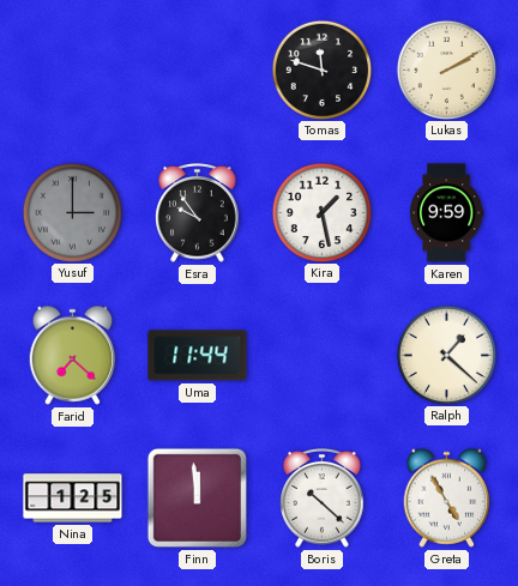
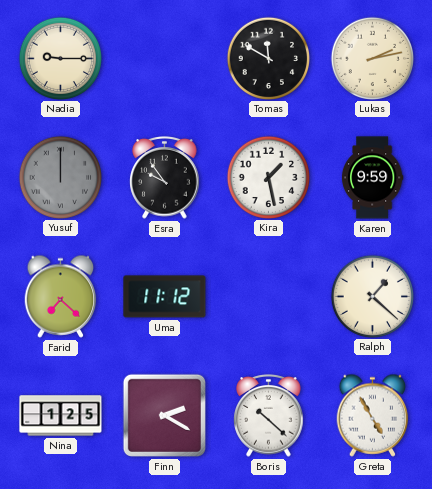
Nadia: none -> 9:15 (60, 58)
Tomas: 11:48 -> 11:50 (268, 58)
Lukas: 2:10 -> 2:13 (372, 58)
Yusuf: 3:00 -> 12:00 (60, 177)
Uma: 11:44 -> 11:12 (165, 297)
Finn: 11:59 -> 2:20 (164, 415)
